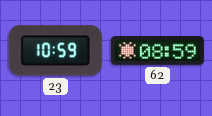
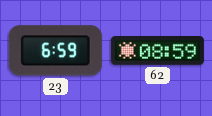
23: 10:59 -> 6:59 (55, 51)
